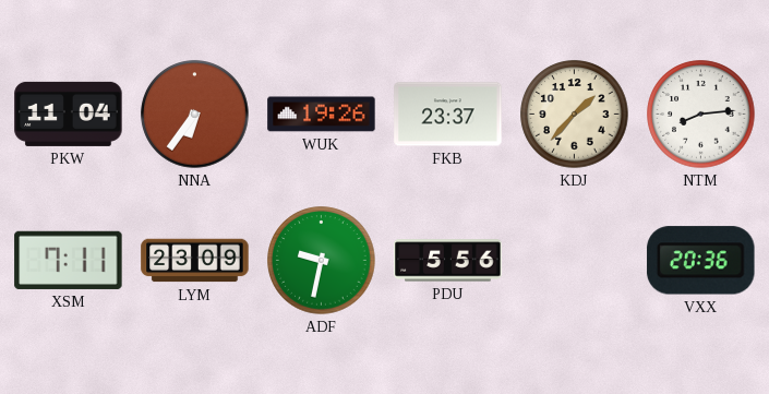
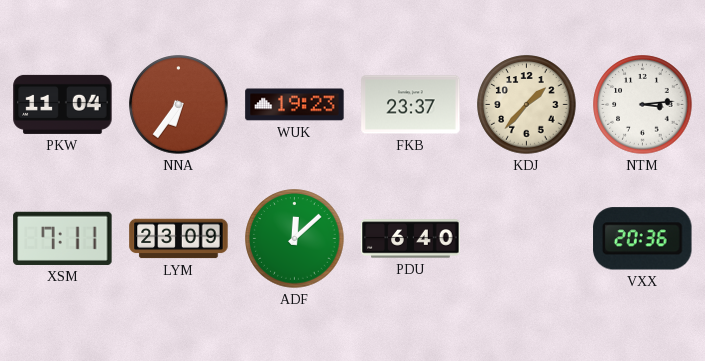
WUK: 19:26 -> 19:23 (295, 105)
NTM: 8:14 -> 3:14 (643, 105)
ADF: 9:32 -> 12:08 (295, 239)
PDU: 5:56 -> 6:40 (411, 239)
